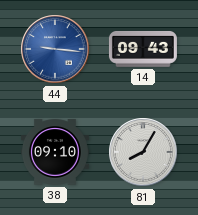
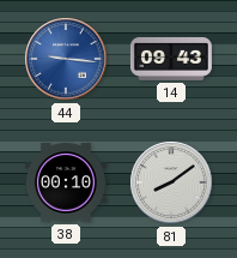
38: 09:10 -> 00:10 (66, 182)
81: 8:05 -> 8:09 (171, 182)
